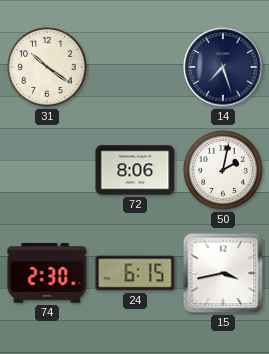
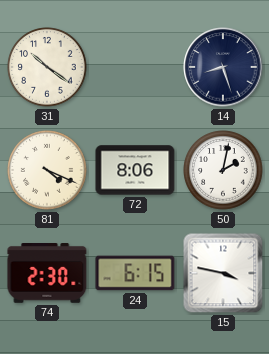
14: 7:27 -> 8:27 (223, 67)
81: none -> 4:19 (47, 170)
15: 3:43 -> 3:47 (223, 273)
